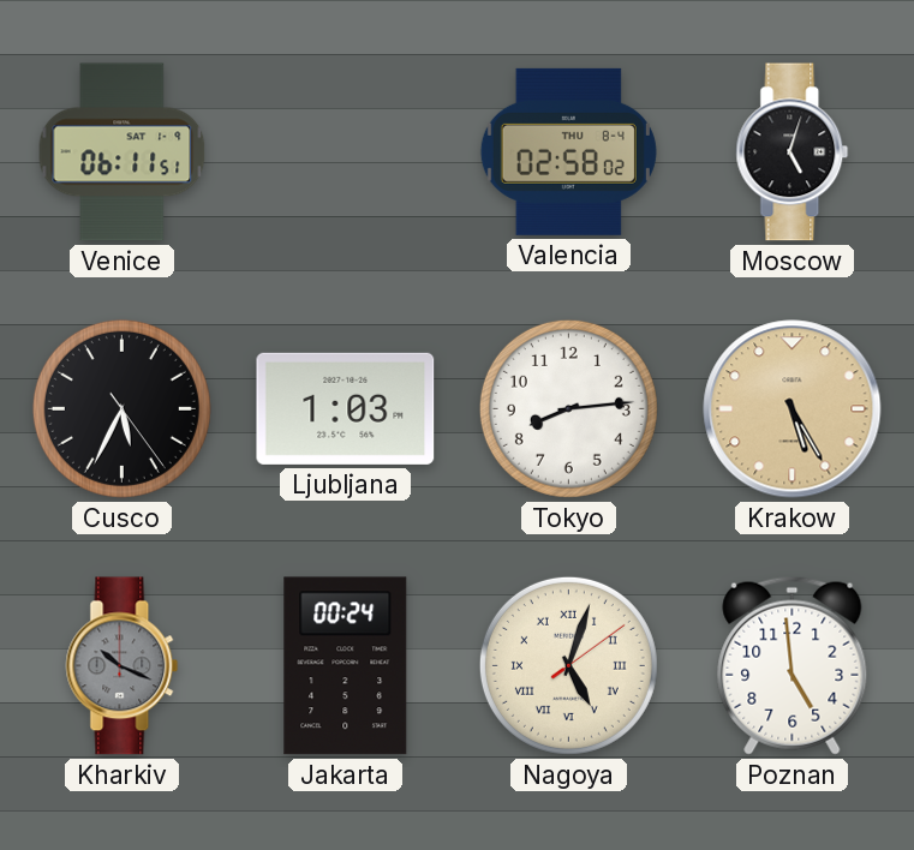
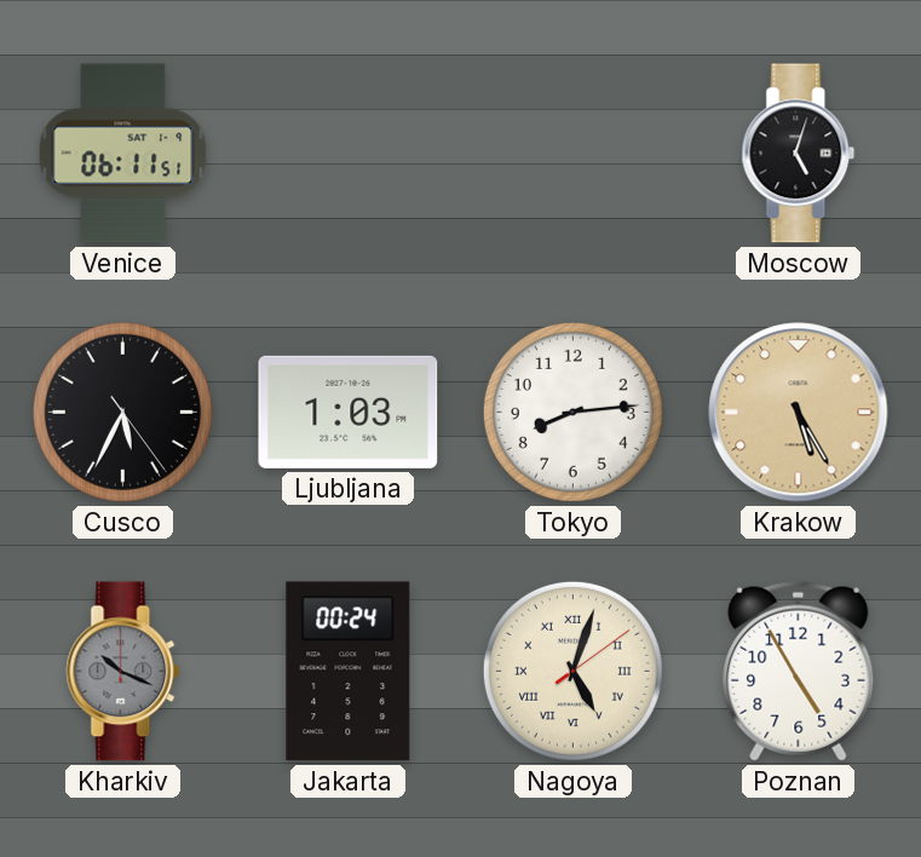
Valencia: 02:58 -> none (568, 151)
Poznan: 4:59 -> 4:55 (799, 671)
